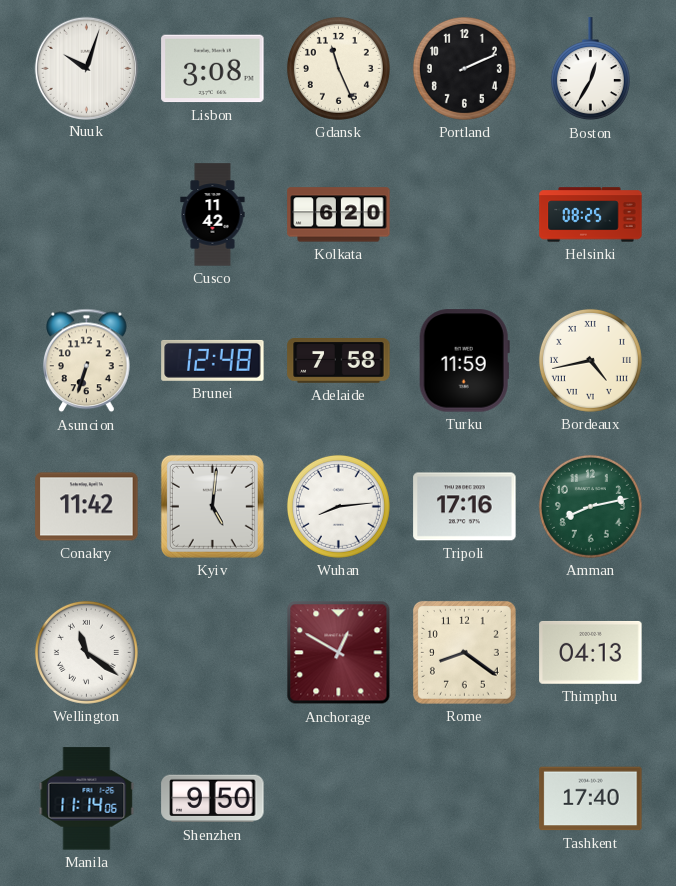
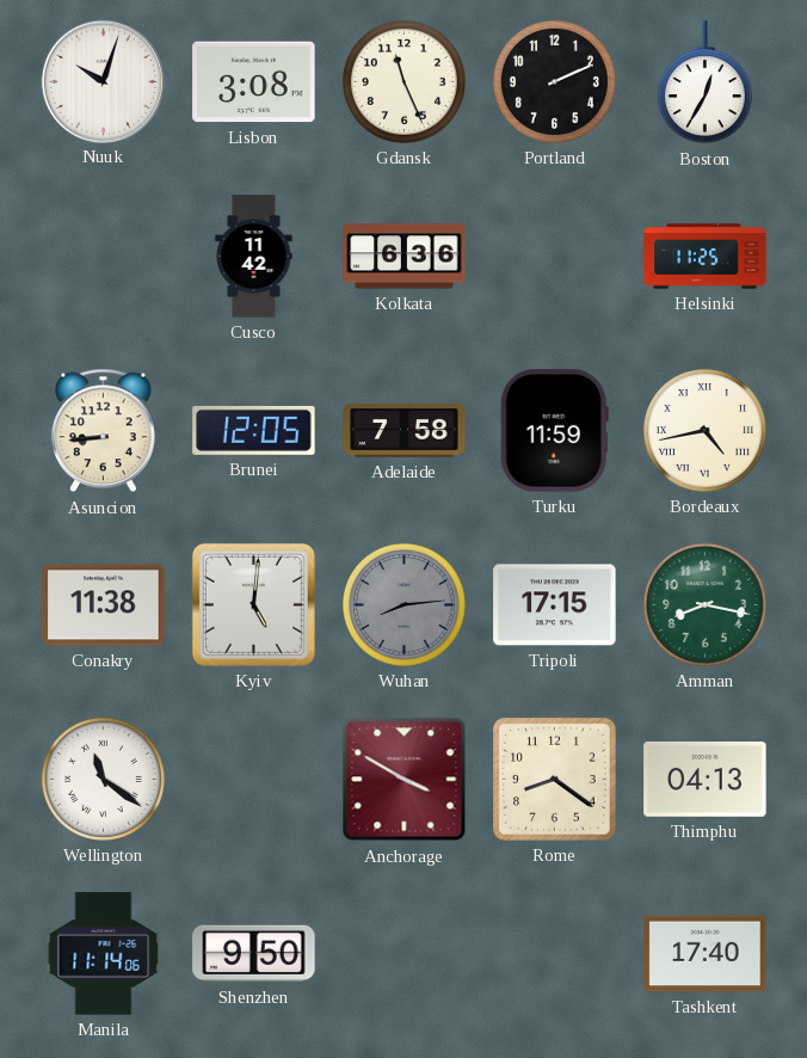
Kolkata: 6:20 -> 6:36 (405, 257)
Helsinki: 08:25 -> 11:25 (706, 257)
Asuncion: 6:33 -> 8:44 (104, 431)
Brunei: 12:48 -> 12:05 (254, 430)
Conakry: 11:42 -> 11:38 (104, 605)
Wuhan dial: white -> grey (403, 604)
Tripoli: 17:16 -> 17:15 (555, 605)
Amman: 8:13 -> 8:17 (704, 604)
Anchorage: 12:50 -> 3:50 (405, 780)
